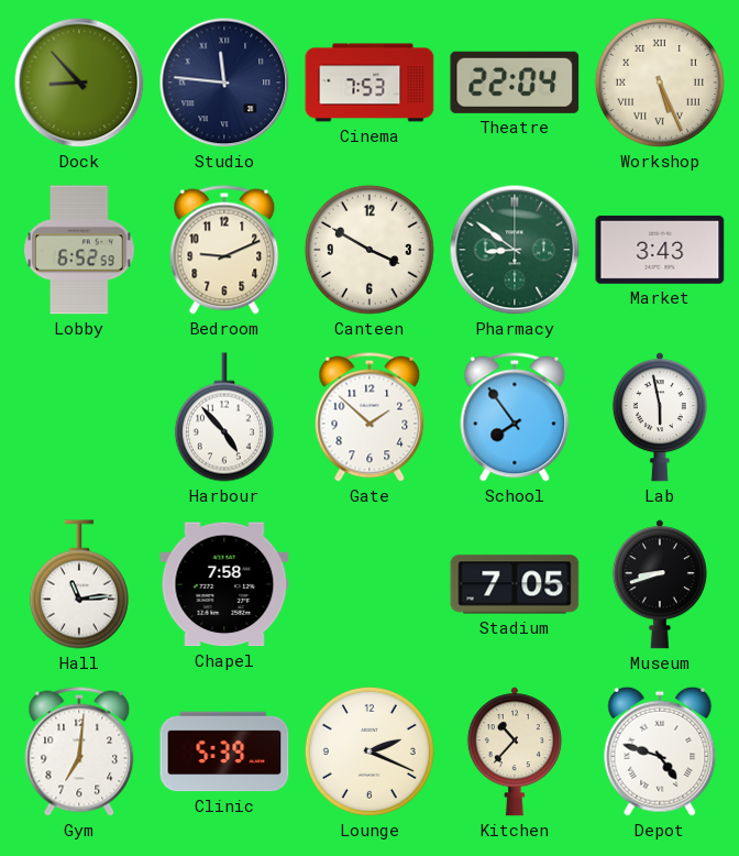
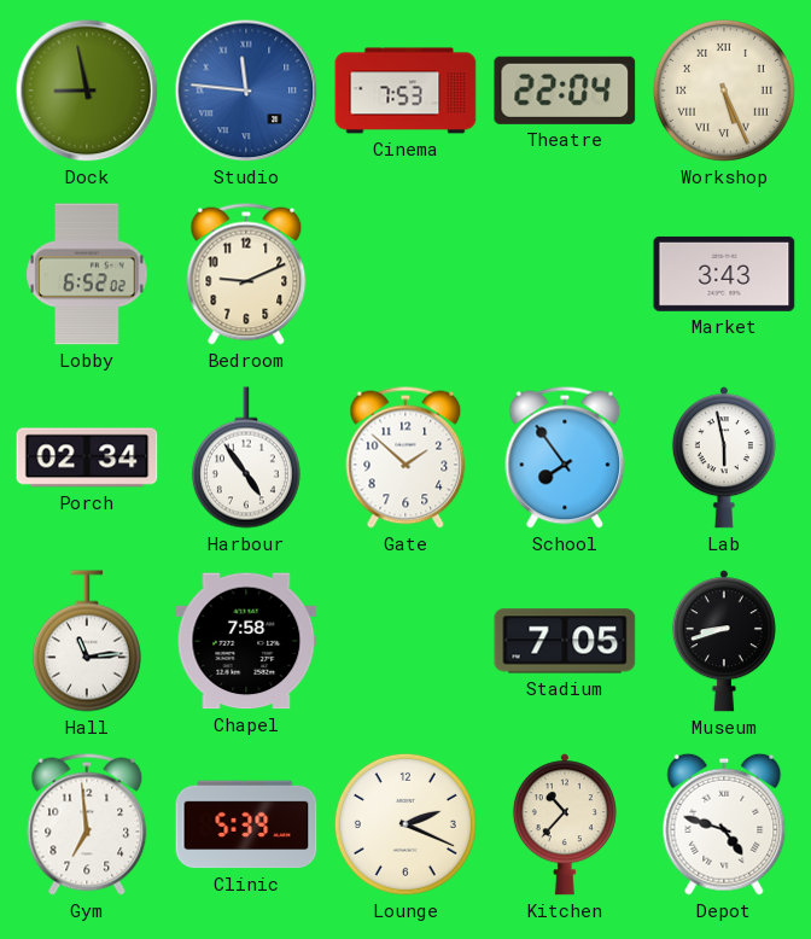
Dock: 8:53 -> 8:58 (87, 91)
Studio dial: navy -> blue (246, 91)
Lobby: 6:52:59 -> 6:52:02 (87, 274)
Canteen: 3:50 -> none (369, 250)
Pharmacy: 8:51 -> none (515, 250)
Porch: none -> 02:34 (87, 457)
Harbour: 4:53 -> 4:54 (246, 457)
Gym: 7:01 -> 6:59 (87, 824)
